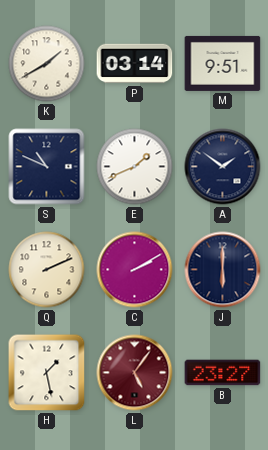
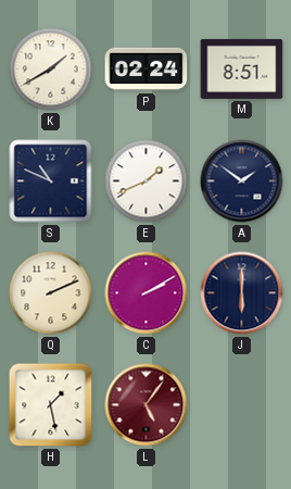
P: 03:14 -> 02:24 (147, 70)
M: 9:51 -> 8:51 (242, 68)
B: 23:27 -> none (223, 373)
